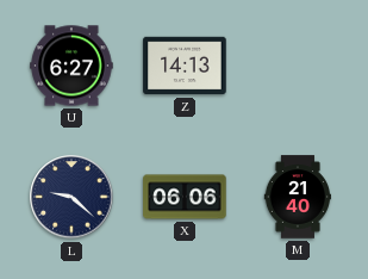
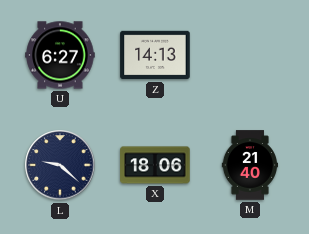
X: 06:06 -> 18:06 (155, 165)
